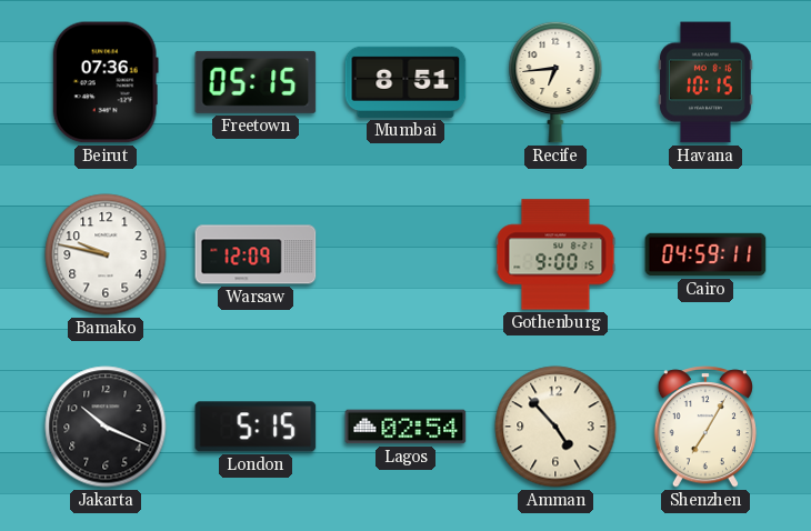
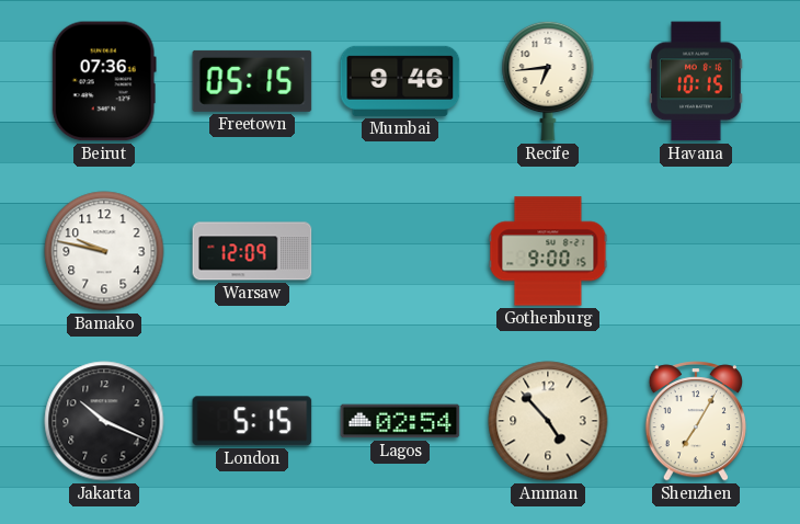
Mumbai: 8:51 -> 9:46 (400, 81)
Cairo: 04:59 -> none (705, 254)
